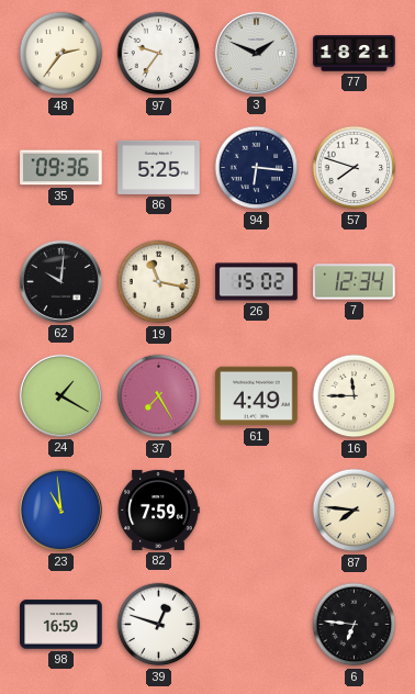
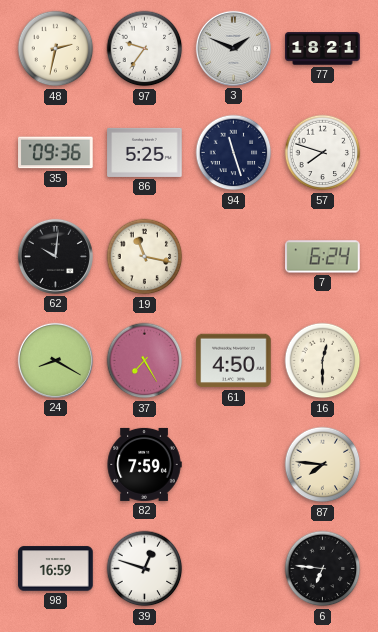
48: 2:36 -> 2:32 (56, 49)
94: 6:16 -> 11:27 (234, 153)
26: 15:02 -> none (257, 282)
7: 12:34 -> 6:24 (323, 257)
24: 1:20 -> 8:20 (55, 360)
61: 4:49 -> 4:50 (234, 361)
16: 11:45 -> 12:30 (323, 361)
23: 10:59 -> none (60, 510)
